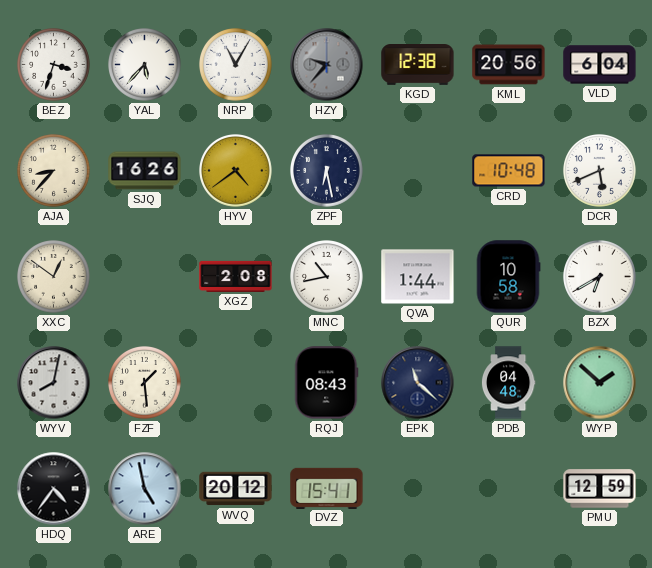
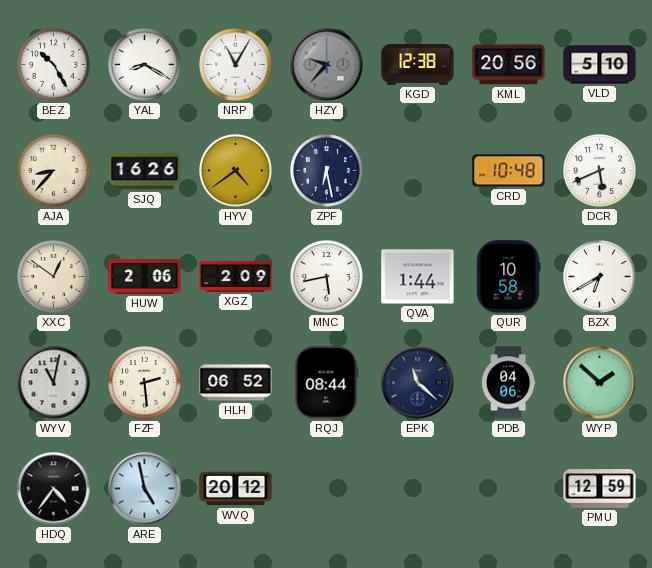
BEZ: 3:33 -> 10:25 (54, 65)
YAL: 5:37 -> 8:20 (145, 65)
VLD: 6:04 -> 5:10 (600, 65)
HUW: none -> 2:06 (145, 277)
XGZ: 2:08 -> 2:09 (236, 276)
MNC: 10:43 -> 5:43 (327, 277)
WYV: 8:02 -> 11:02 (54, 383)
FZF: 1:29 -> 2:29 (145, 383)
HLH: none -> 06:52 (236, 383)
RQJ: 08:43 -> 08:44 (326, 383)
PDB: 04:48 -> 04:06 (508, 383)
DVZ: 15:41 -> none (327, 488)
